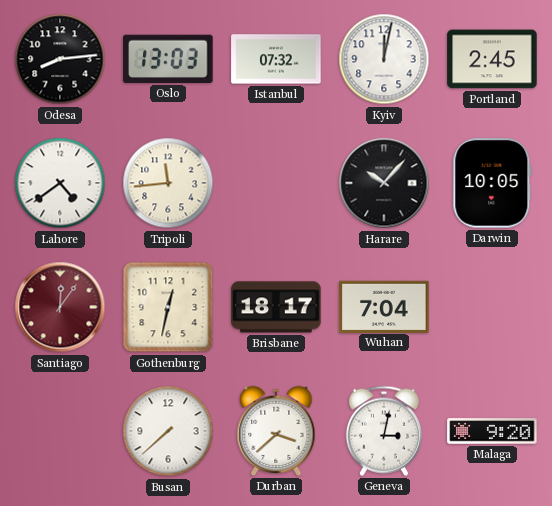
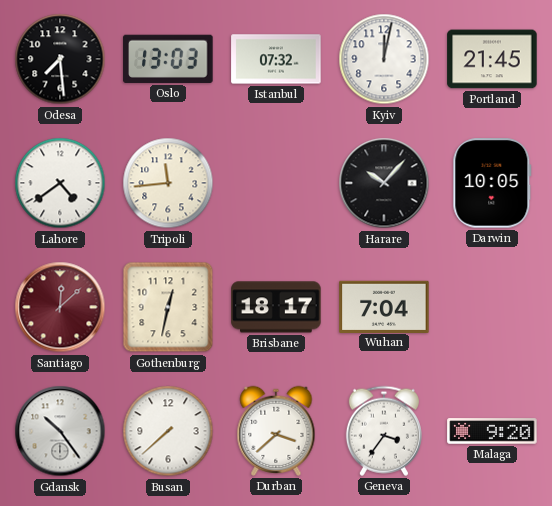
Odesa: 8:14 -> 7:29 (60, 59)
Portland: 2:45 -> 21:45 (492, 59)
Santiago: 12:06 -> 12:08 (60, 307)
Gdansk: none -> 10:24 (60, 431)
Geneva: 3:02 -> 3:36 (384, 431)
